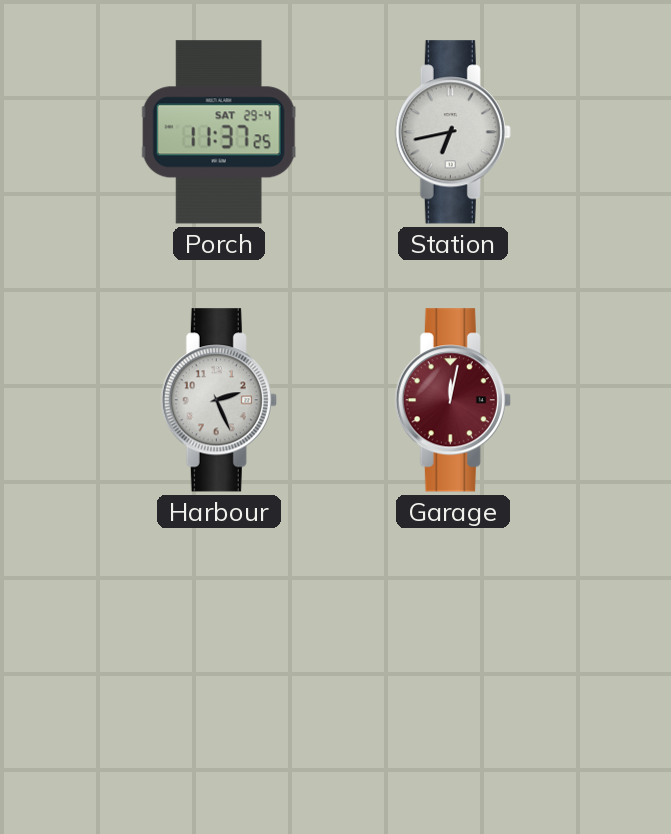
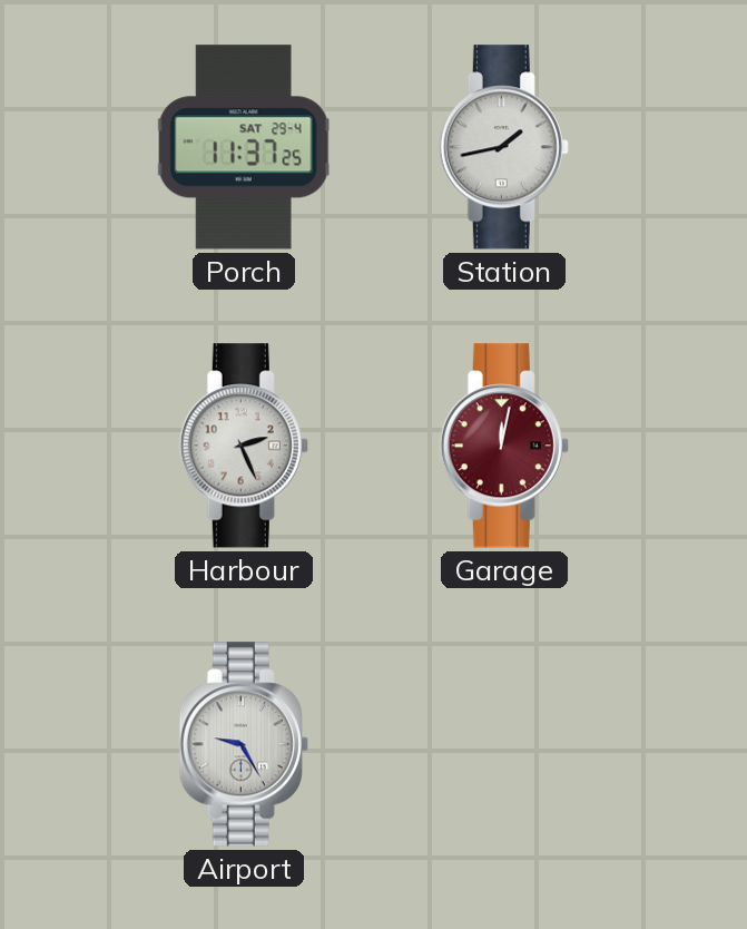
Station: 6:43 -> 1:43 (504, 147)
Airport: none -> 9:25 (244, 744)
